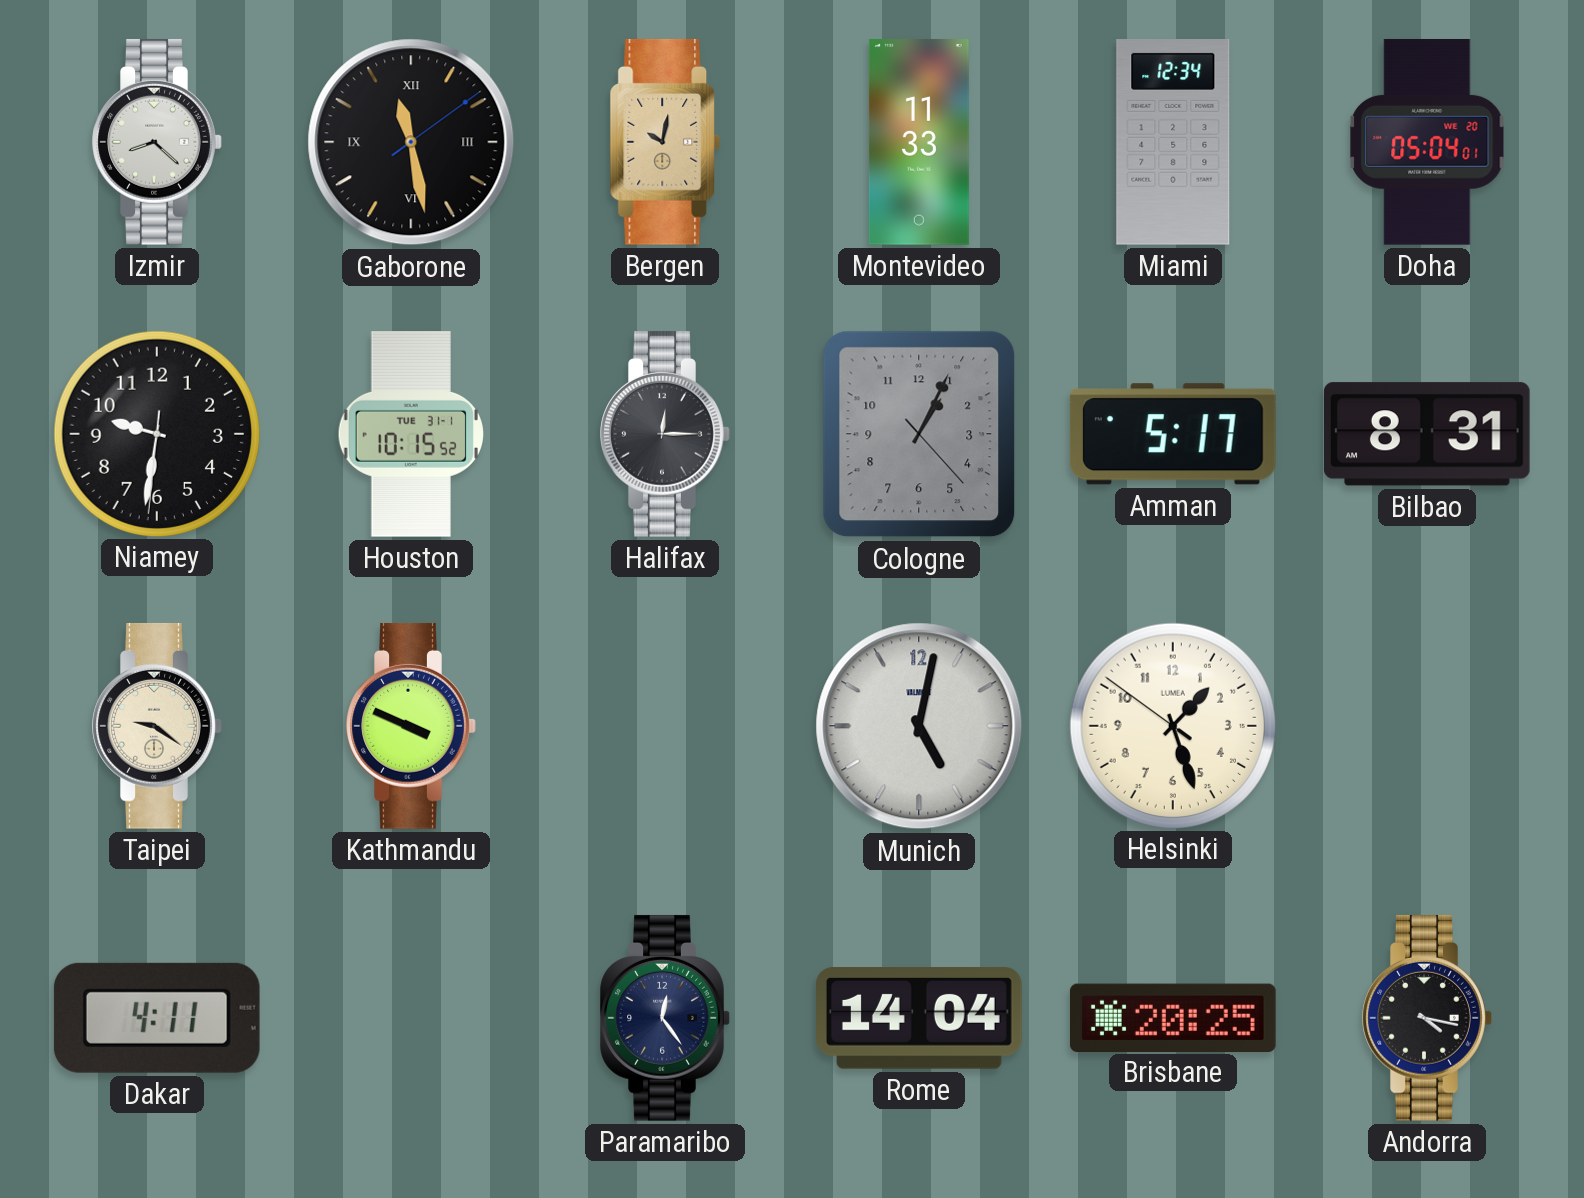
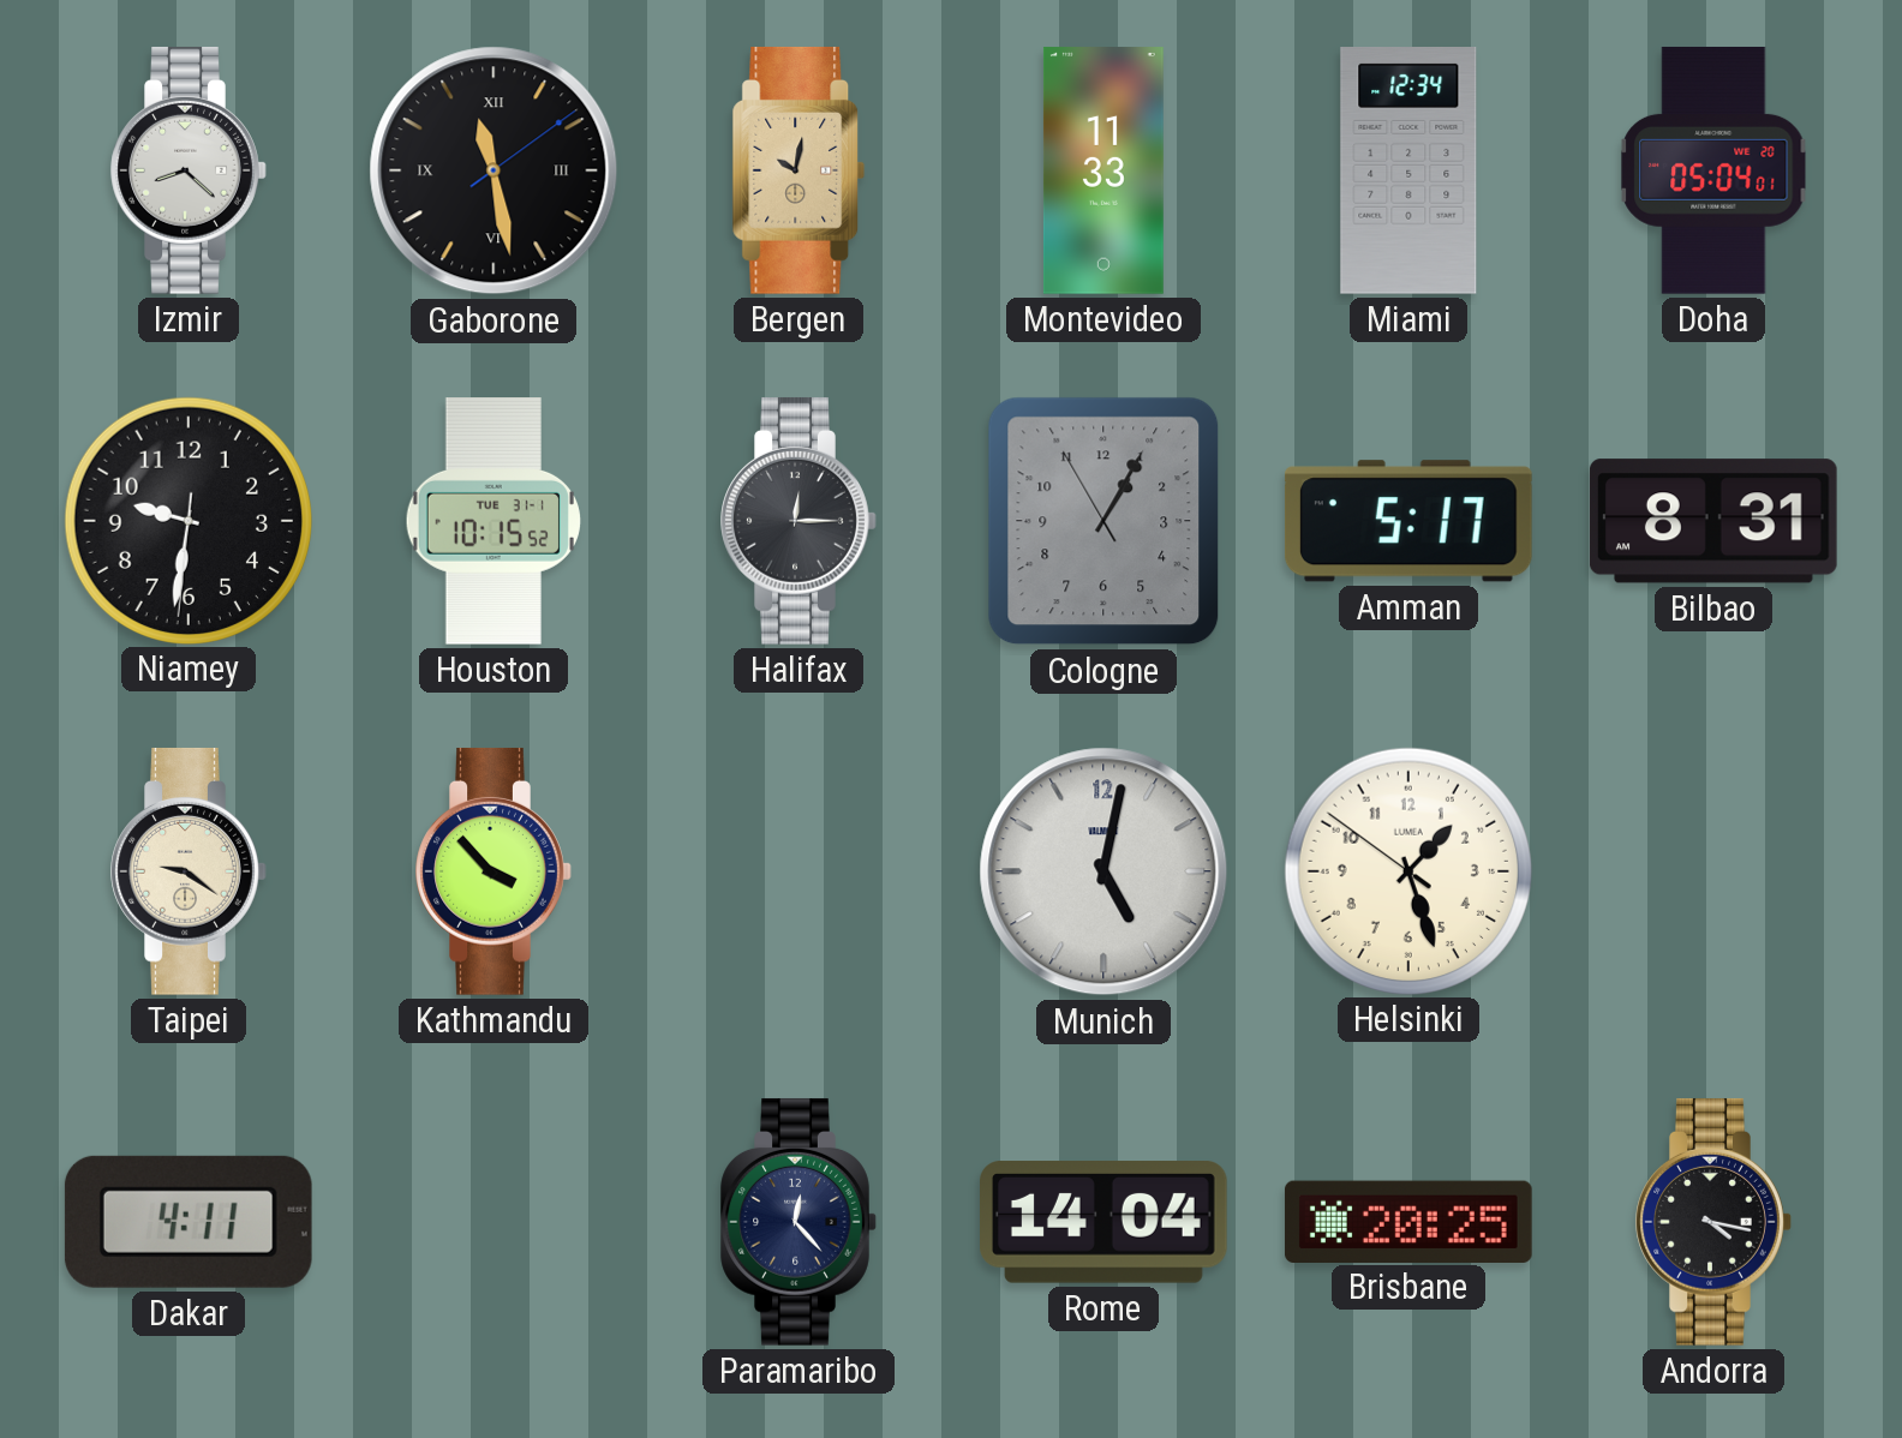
Cologne: 1:04:23 -> 1:04:55 (1103, 521)
Kathmandu: 3:49 -> 3:53 (494, 871)
Paramaribo: 12:24 -> 12:23 (799, 1222)
